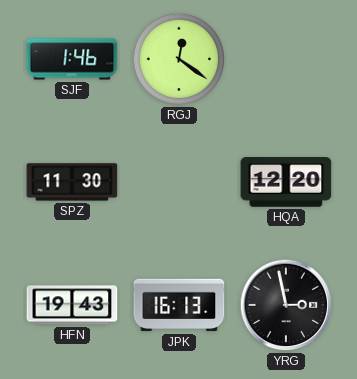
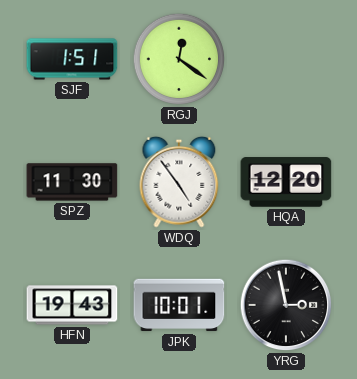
SJF: 1:46 -> 1:51 (72, 59)
WDQ: none -> 4:54 (179, 182)
JPK: 16:13 -> 10:01 (179, 305)
